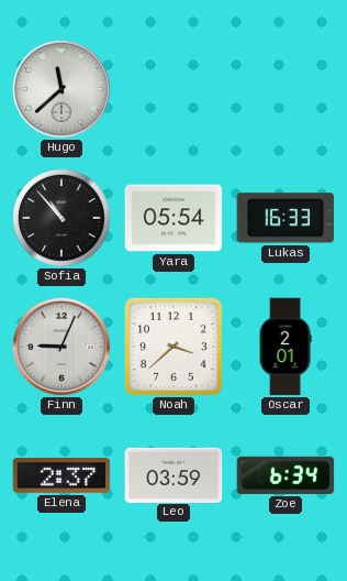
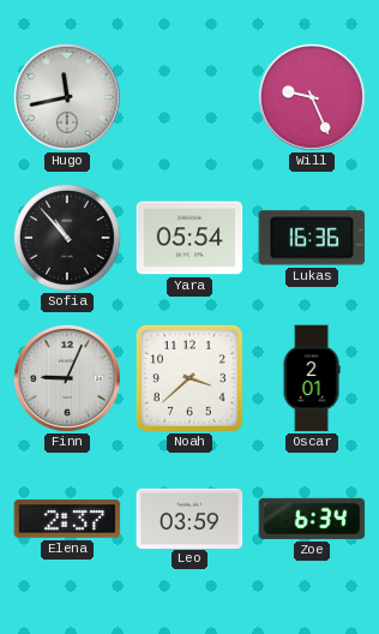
Hugo: 11:38 -> 11:43 (67, 97)
Will: none -> 9:26 (312, 97)
Lukas: 16:33 -> 16:36 (312, 238)
